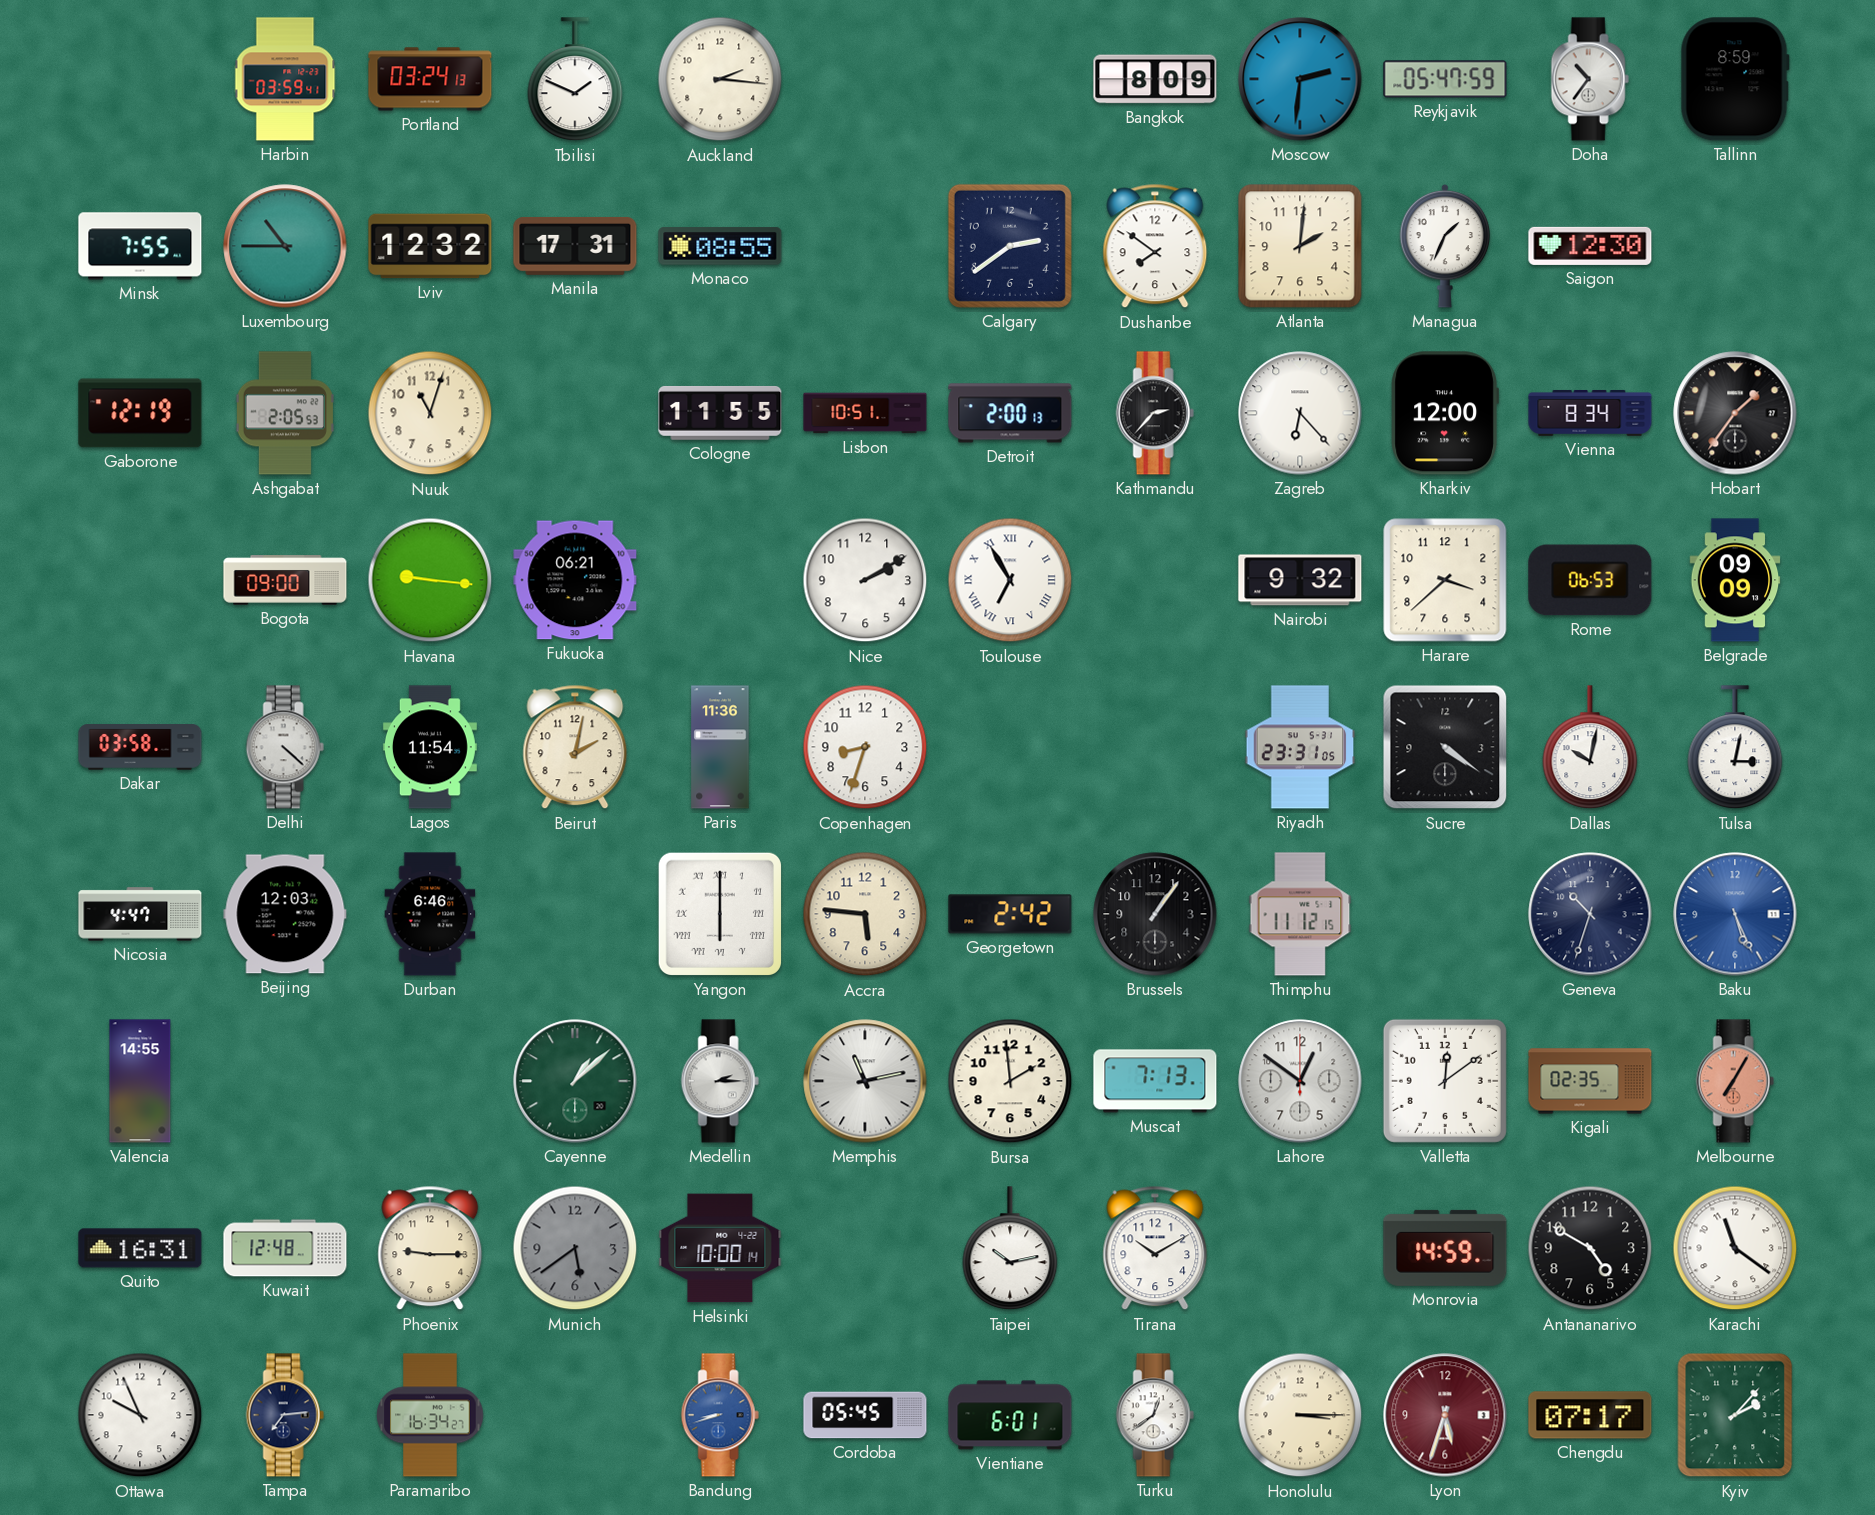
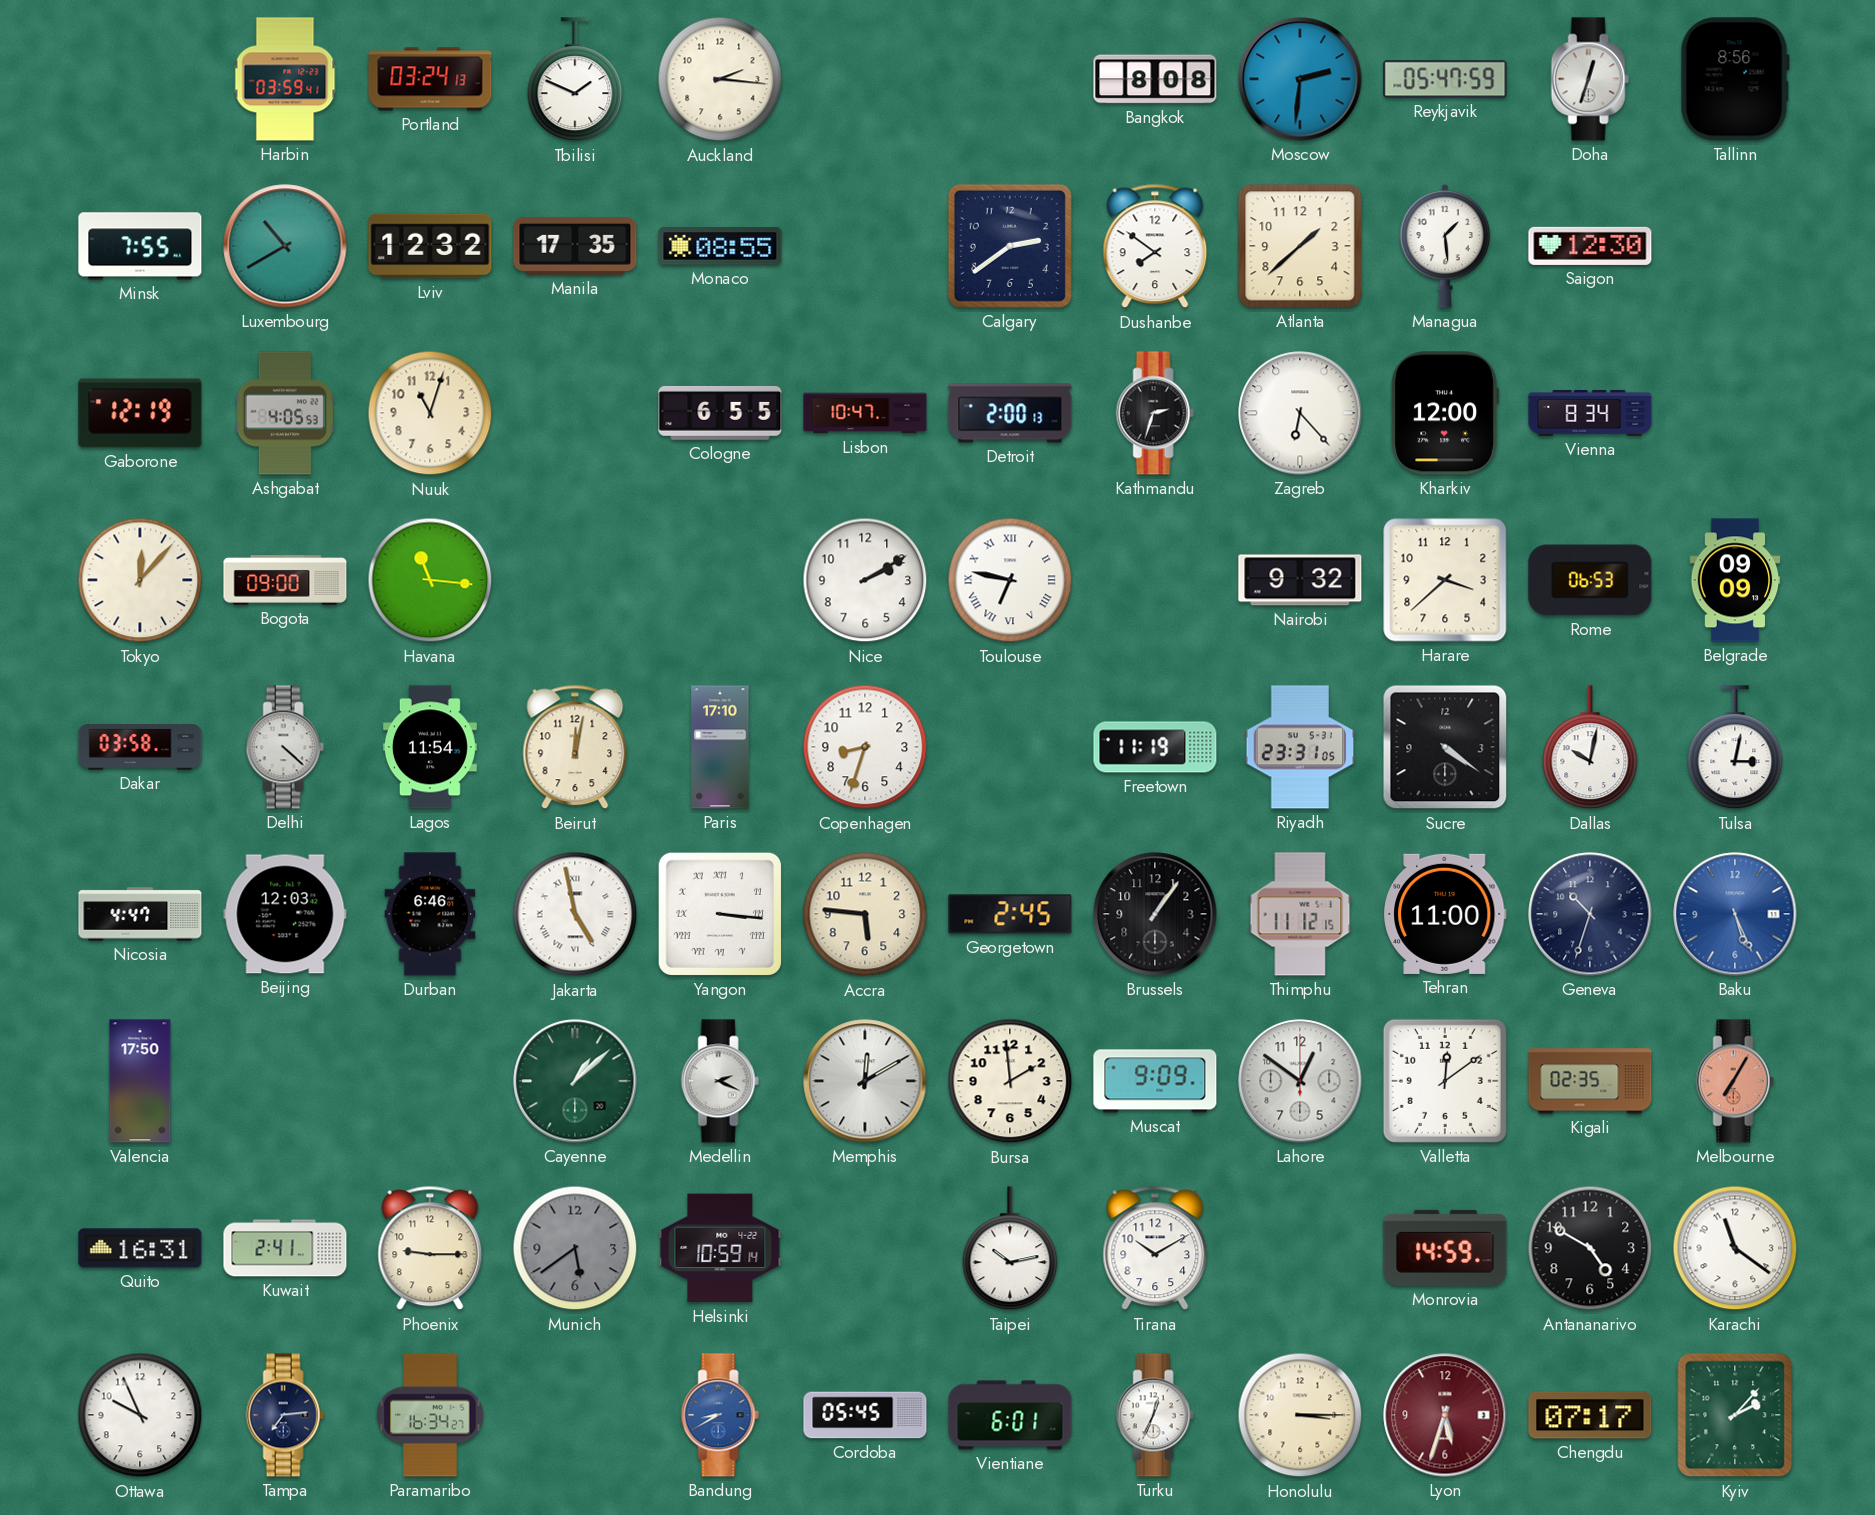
Bangkok: 8:09 -> 8:08 (1155, 79)
Doha: 10:36 -> 12:33 (1590, 79)
Tallinn: 8:59 -> 8:56 (1735, 79)
Luxembourg: 10:45 -> 10:40 (285, 246)
Manila: 17:31 -> 17:35 (575, 246)
Atlanta: 2:01 -> 1:38 (1300, 246)
Managua: 1:34 -> 1:29 (1445, 246)
Ashgabat: 2:05 -> 4:05 (285, 413)
Cologne: 11:55 -> 6:55 (720, 413)
Lisbon: 10:51 -> 10:47 (865, 413)
Kathmandu: 2:37 -> 2:33 (1155, 413)
Hobart: 1:36 -> none (1735, 413)
Tokyo: none -> 12:07 (140, 580)
Havana: 9:16 -> 11:16 (430, 580)
Fukuoka: 06:21 -> none (575, 580)
Toulouse: 6:55 -> 6:47 (1010, 580)
Beirut: 2:02 -> 12:02 (575, 747)
Paris: 11:36 -> 17:10 (720, 747)
Freetown: none -> 11:19 (1155, 747)
Jakarta: none -> 4:58 (575, 914)
Yangon: 6:00 -> 3:16 (720, 914)
Georgetown: 2:42 -> 2:45 (1010, 914)
Tehran: none -> 11:00 (1445, 914)
Valencia: 14:55 -> 17:50 (140, 1081)
Medellin: 2:15 -> 2:19 (720, 1081)
Memphis: 11:13 -> 12:10 (865, 1081)
Muscat: 7:13 -> 9:09 (1155, 1081)
Kuwait: 12:48 -> 2:41 (285, 1248)
Helsinki: 10:00 -> 10:59 (720, 1248)
Bandung: 8:42 -> 8:40 (720, 1415)
Turku: 12:39 -> 12:34 (1155, 1415)
